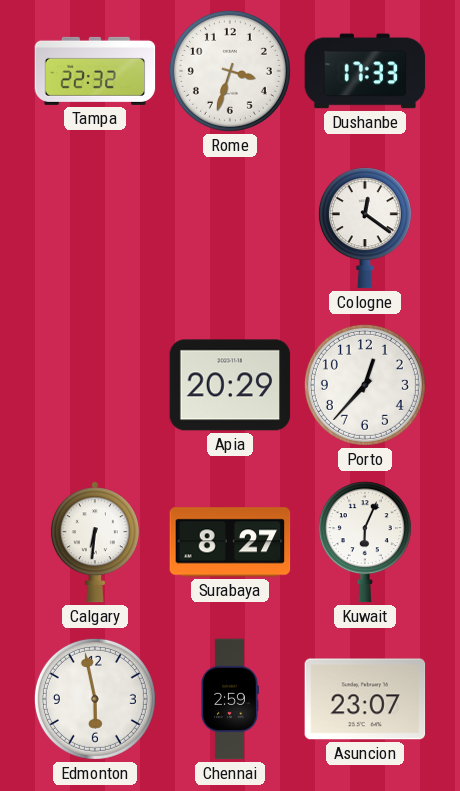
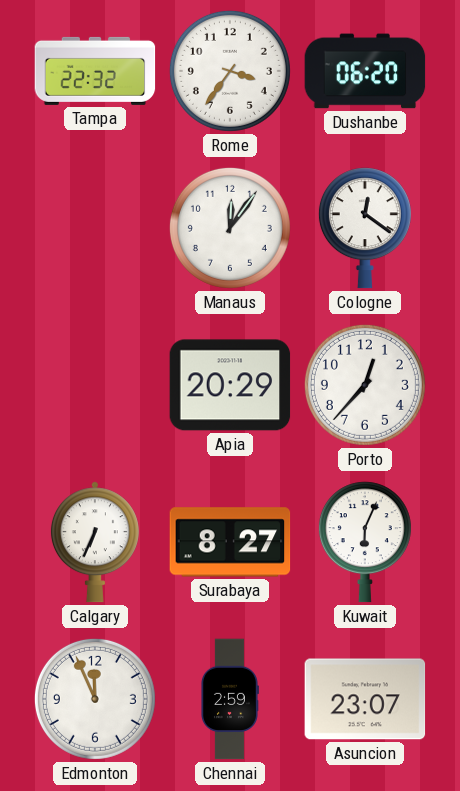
Rome: 3:33 -> 3:36 (230, 71)
Dushanbe: 17:33 -> 06:20 (365, 71)
Manaus: none -> 12:06 (230, 228)
Calgary: 6:31 -> 6:34 (95, 542)
Edmonton: 5:58 -> 11:56 (95, 699)
